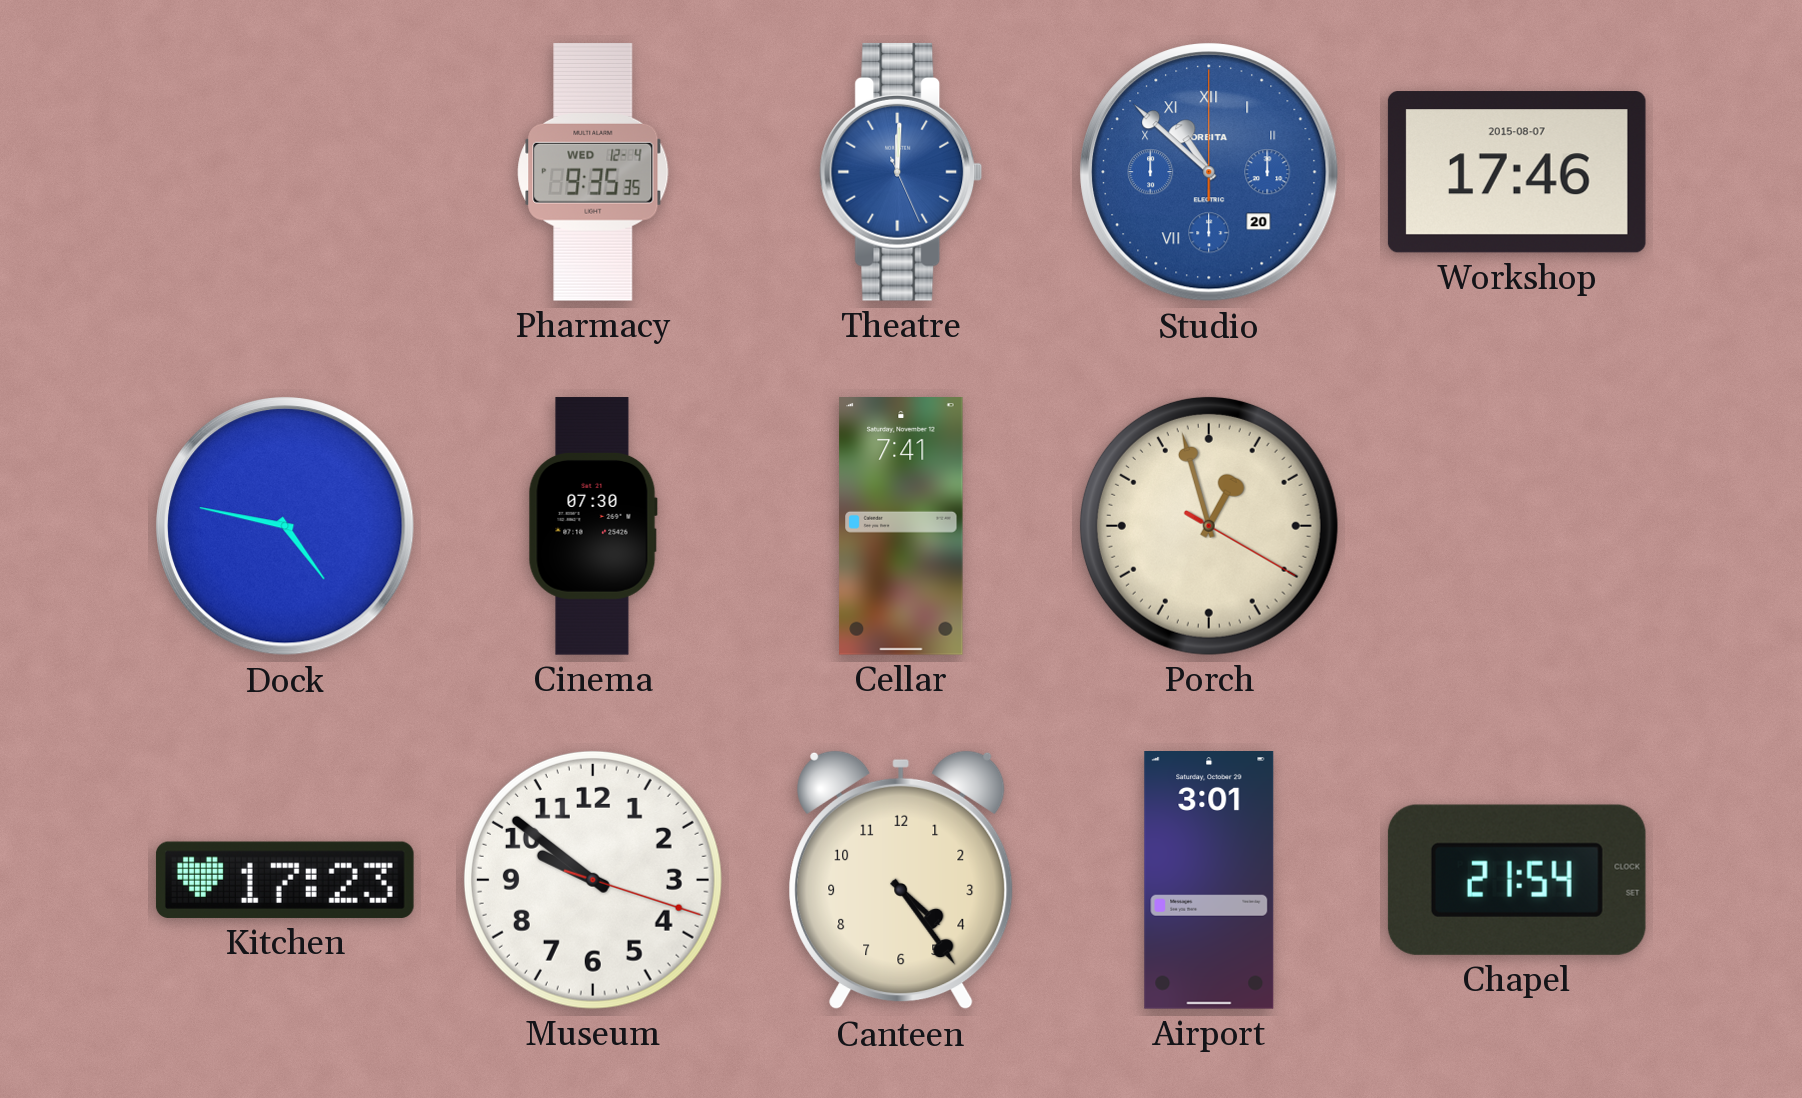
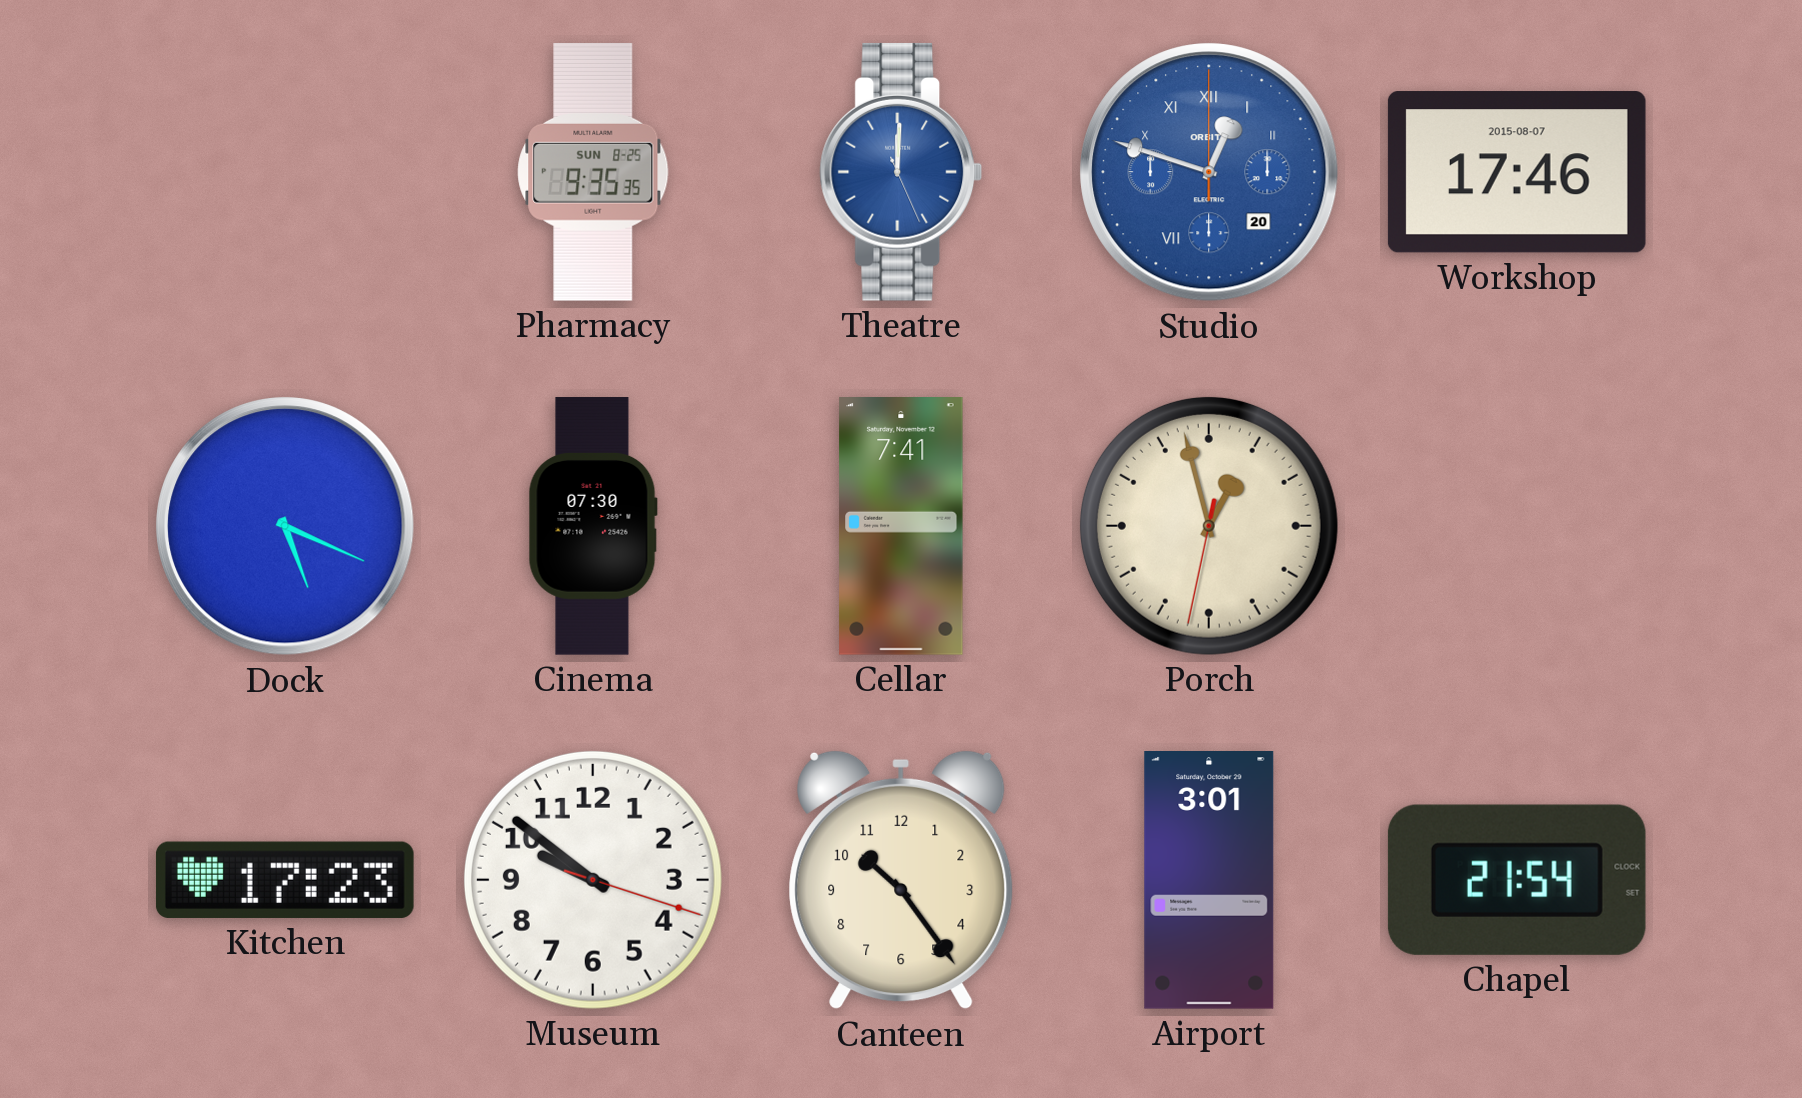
Pharmacy date: WED 12-4 -> SUN 8-25 (593, 172)
Studio: 10:52 -> 12:48 (1209, 172)
Dock: 4:47 -> 5:19 (285, 526)
Porch: 12:57:20 -> 12:57:32 (1209, 526)
Canteen: 4:24 -> 10:24 (901, 880)
